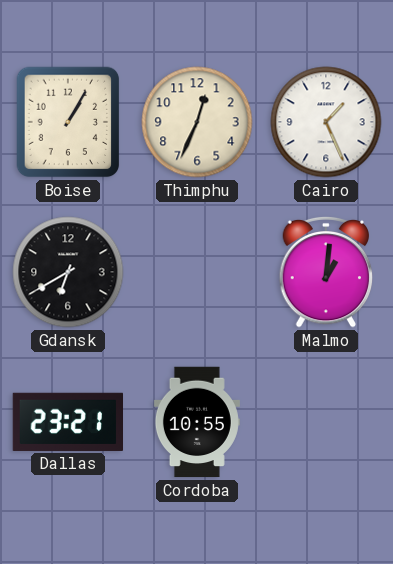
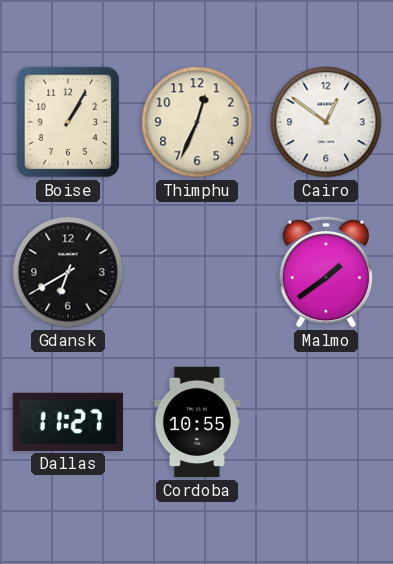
Cairo: 1:26 -> 12:51 (326, 122)
Malmo: 1:01 -> 1:39 (326, 272)
Dallas: 23:21 -> 11:27 (67, 422)
